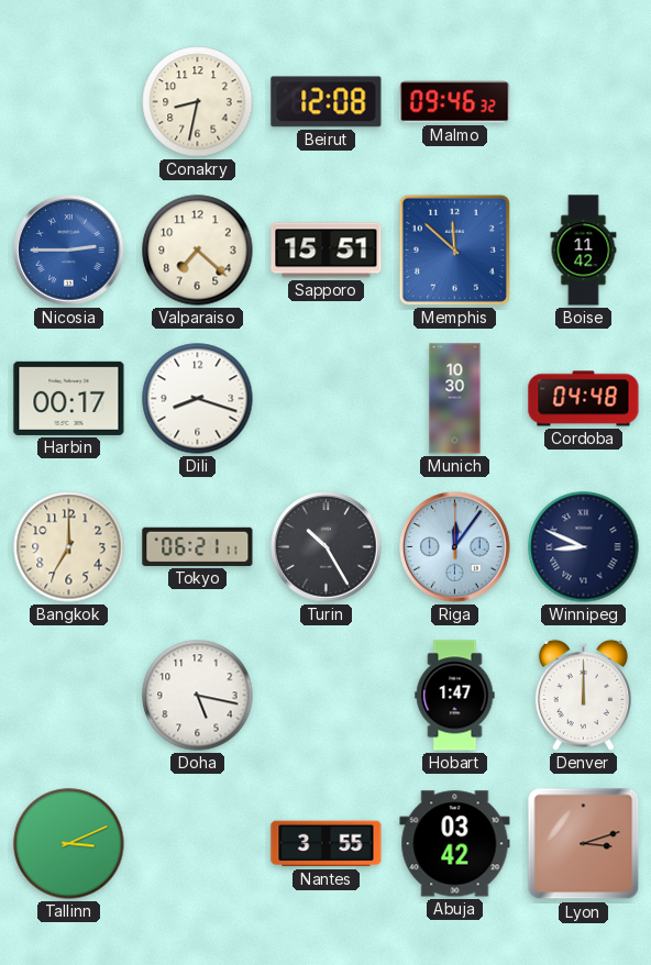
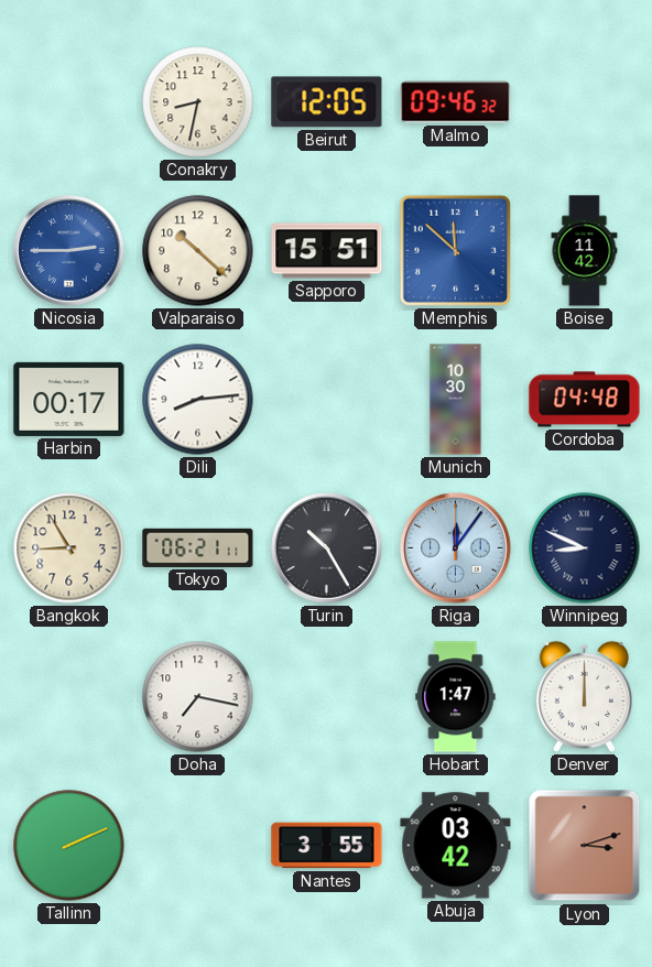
Beirut: 12:08 -> 12:05 (327, 102)
Valparaiso: 7:22 -> 10:22 (198, 251)
Dili: 8:18 -> 8:14 (198, 400)
Bangkok: 7:00 -> 8:55 (69, 548)
Doha: 5:17 -> 7:17 (198, 697)
Tallinn: 3:11 -> 2:11 (69, 846)
